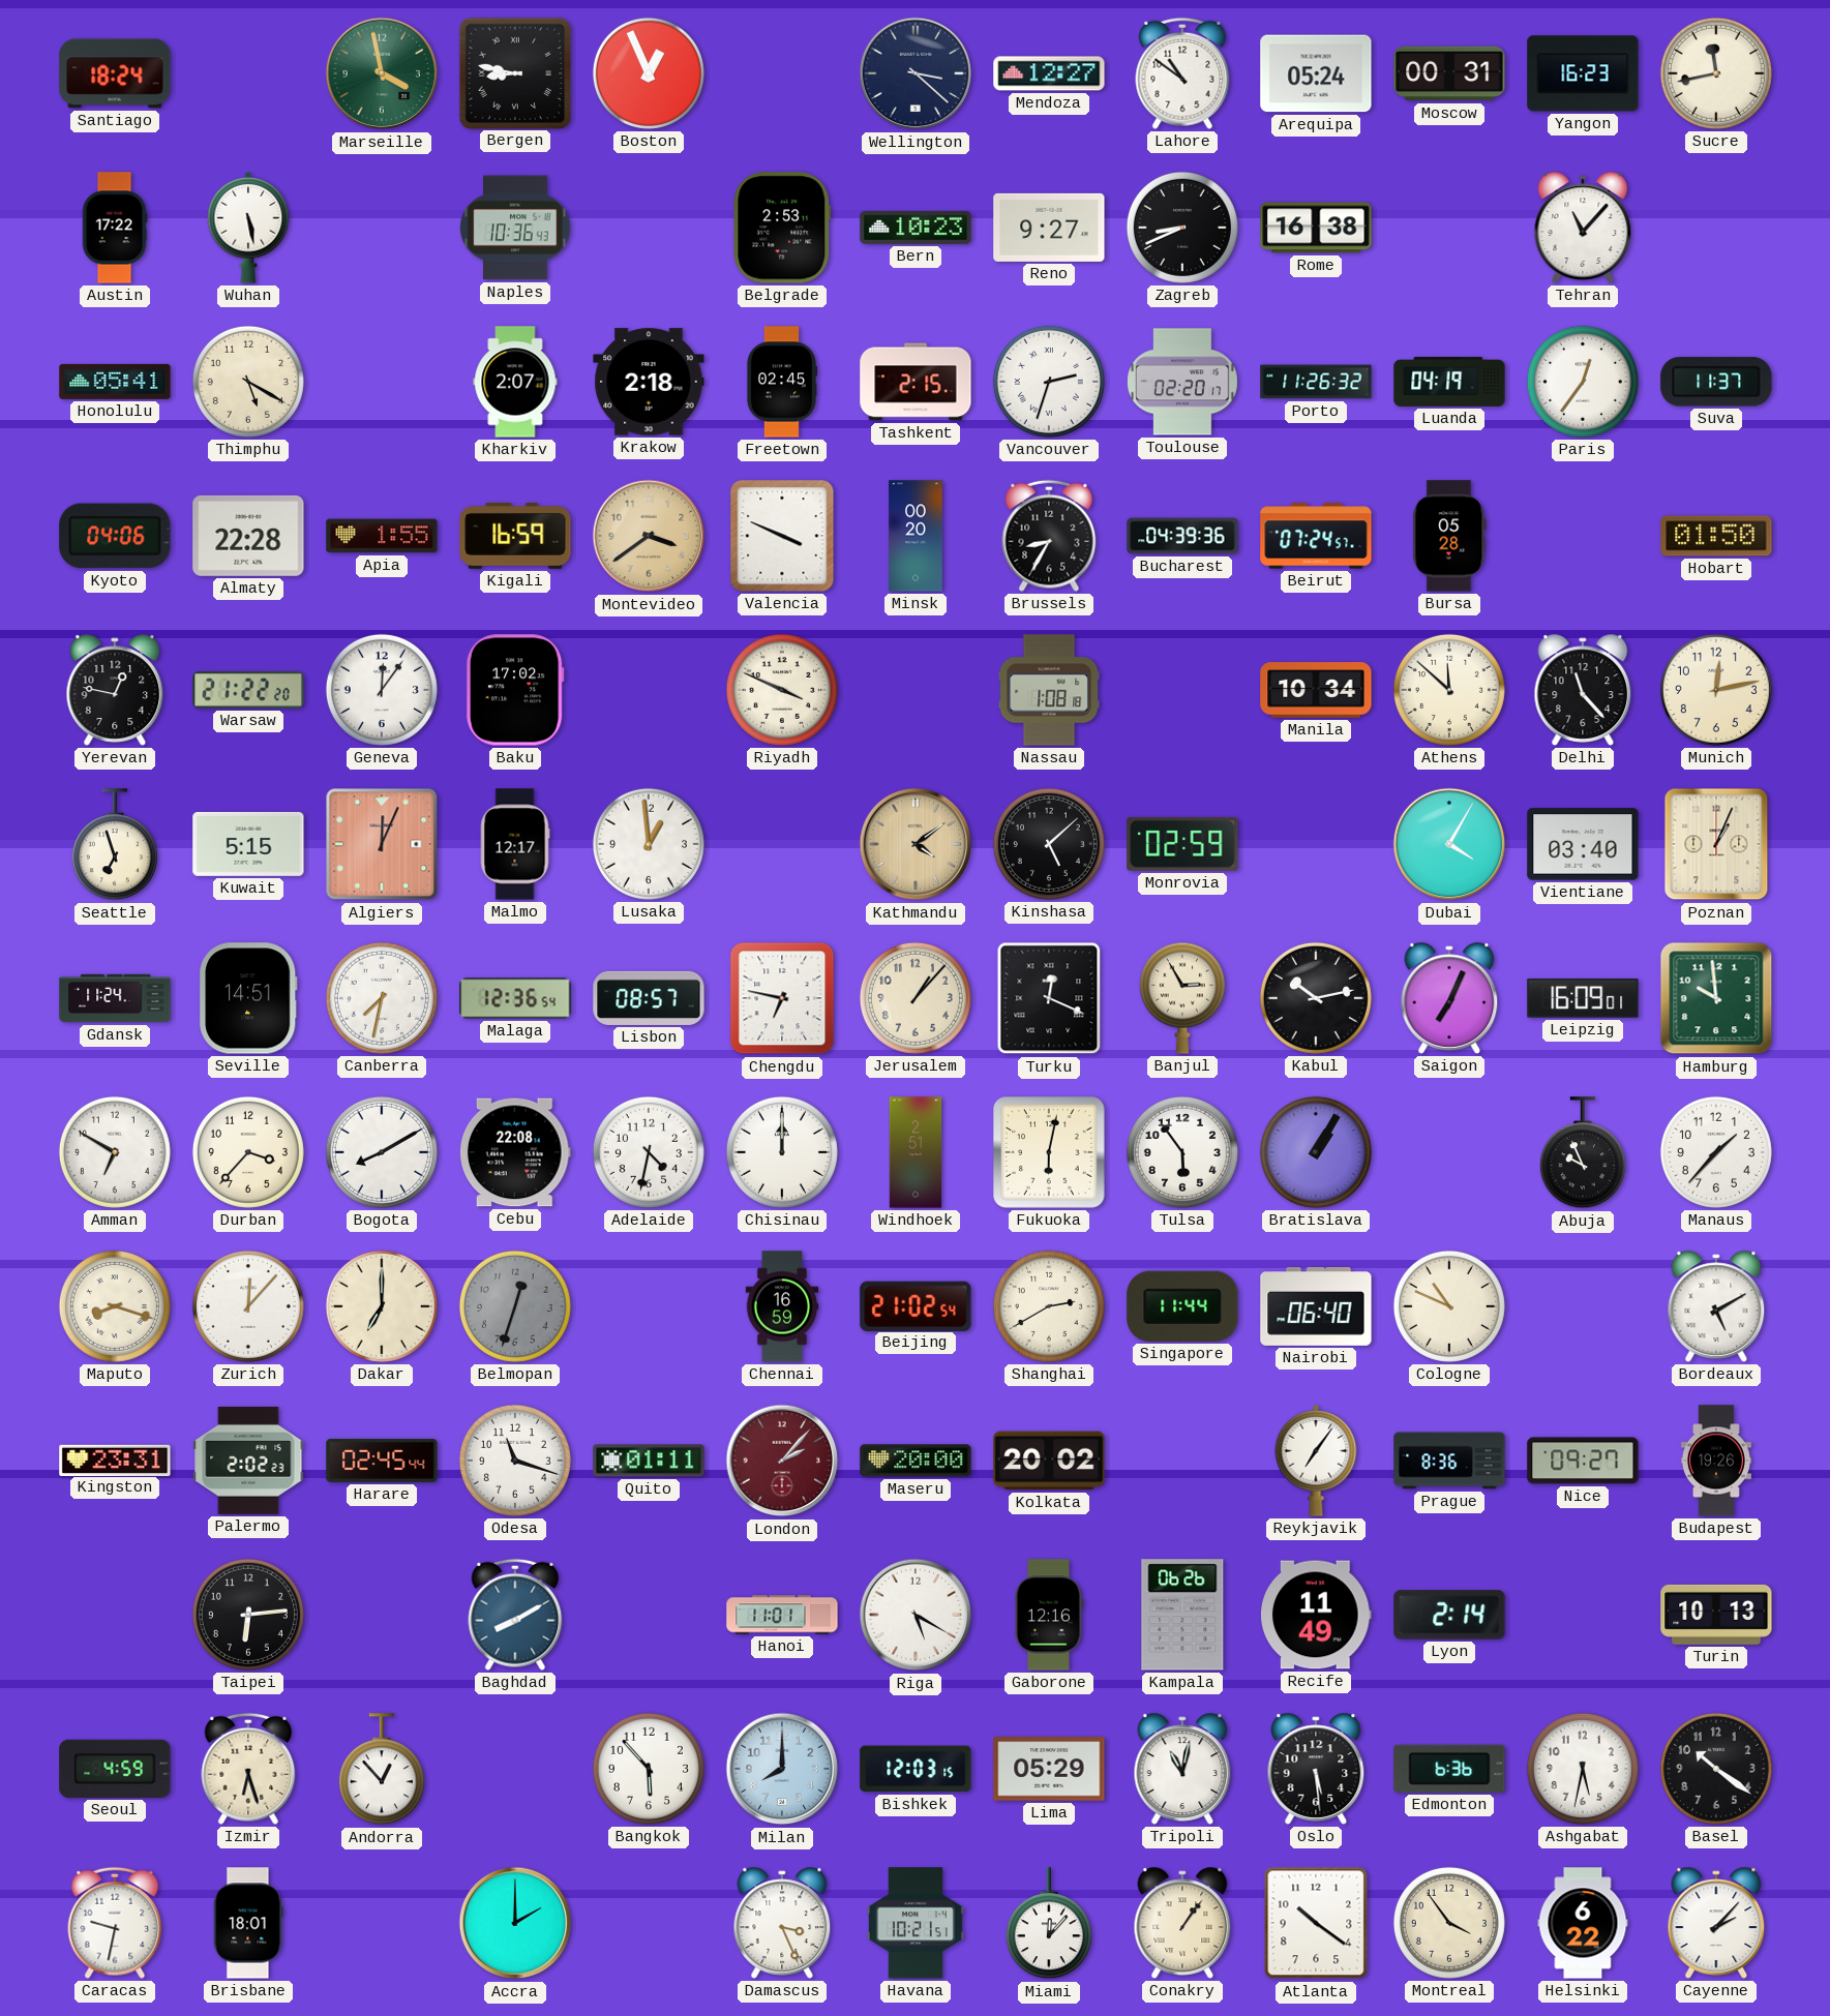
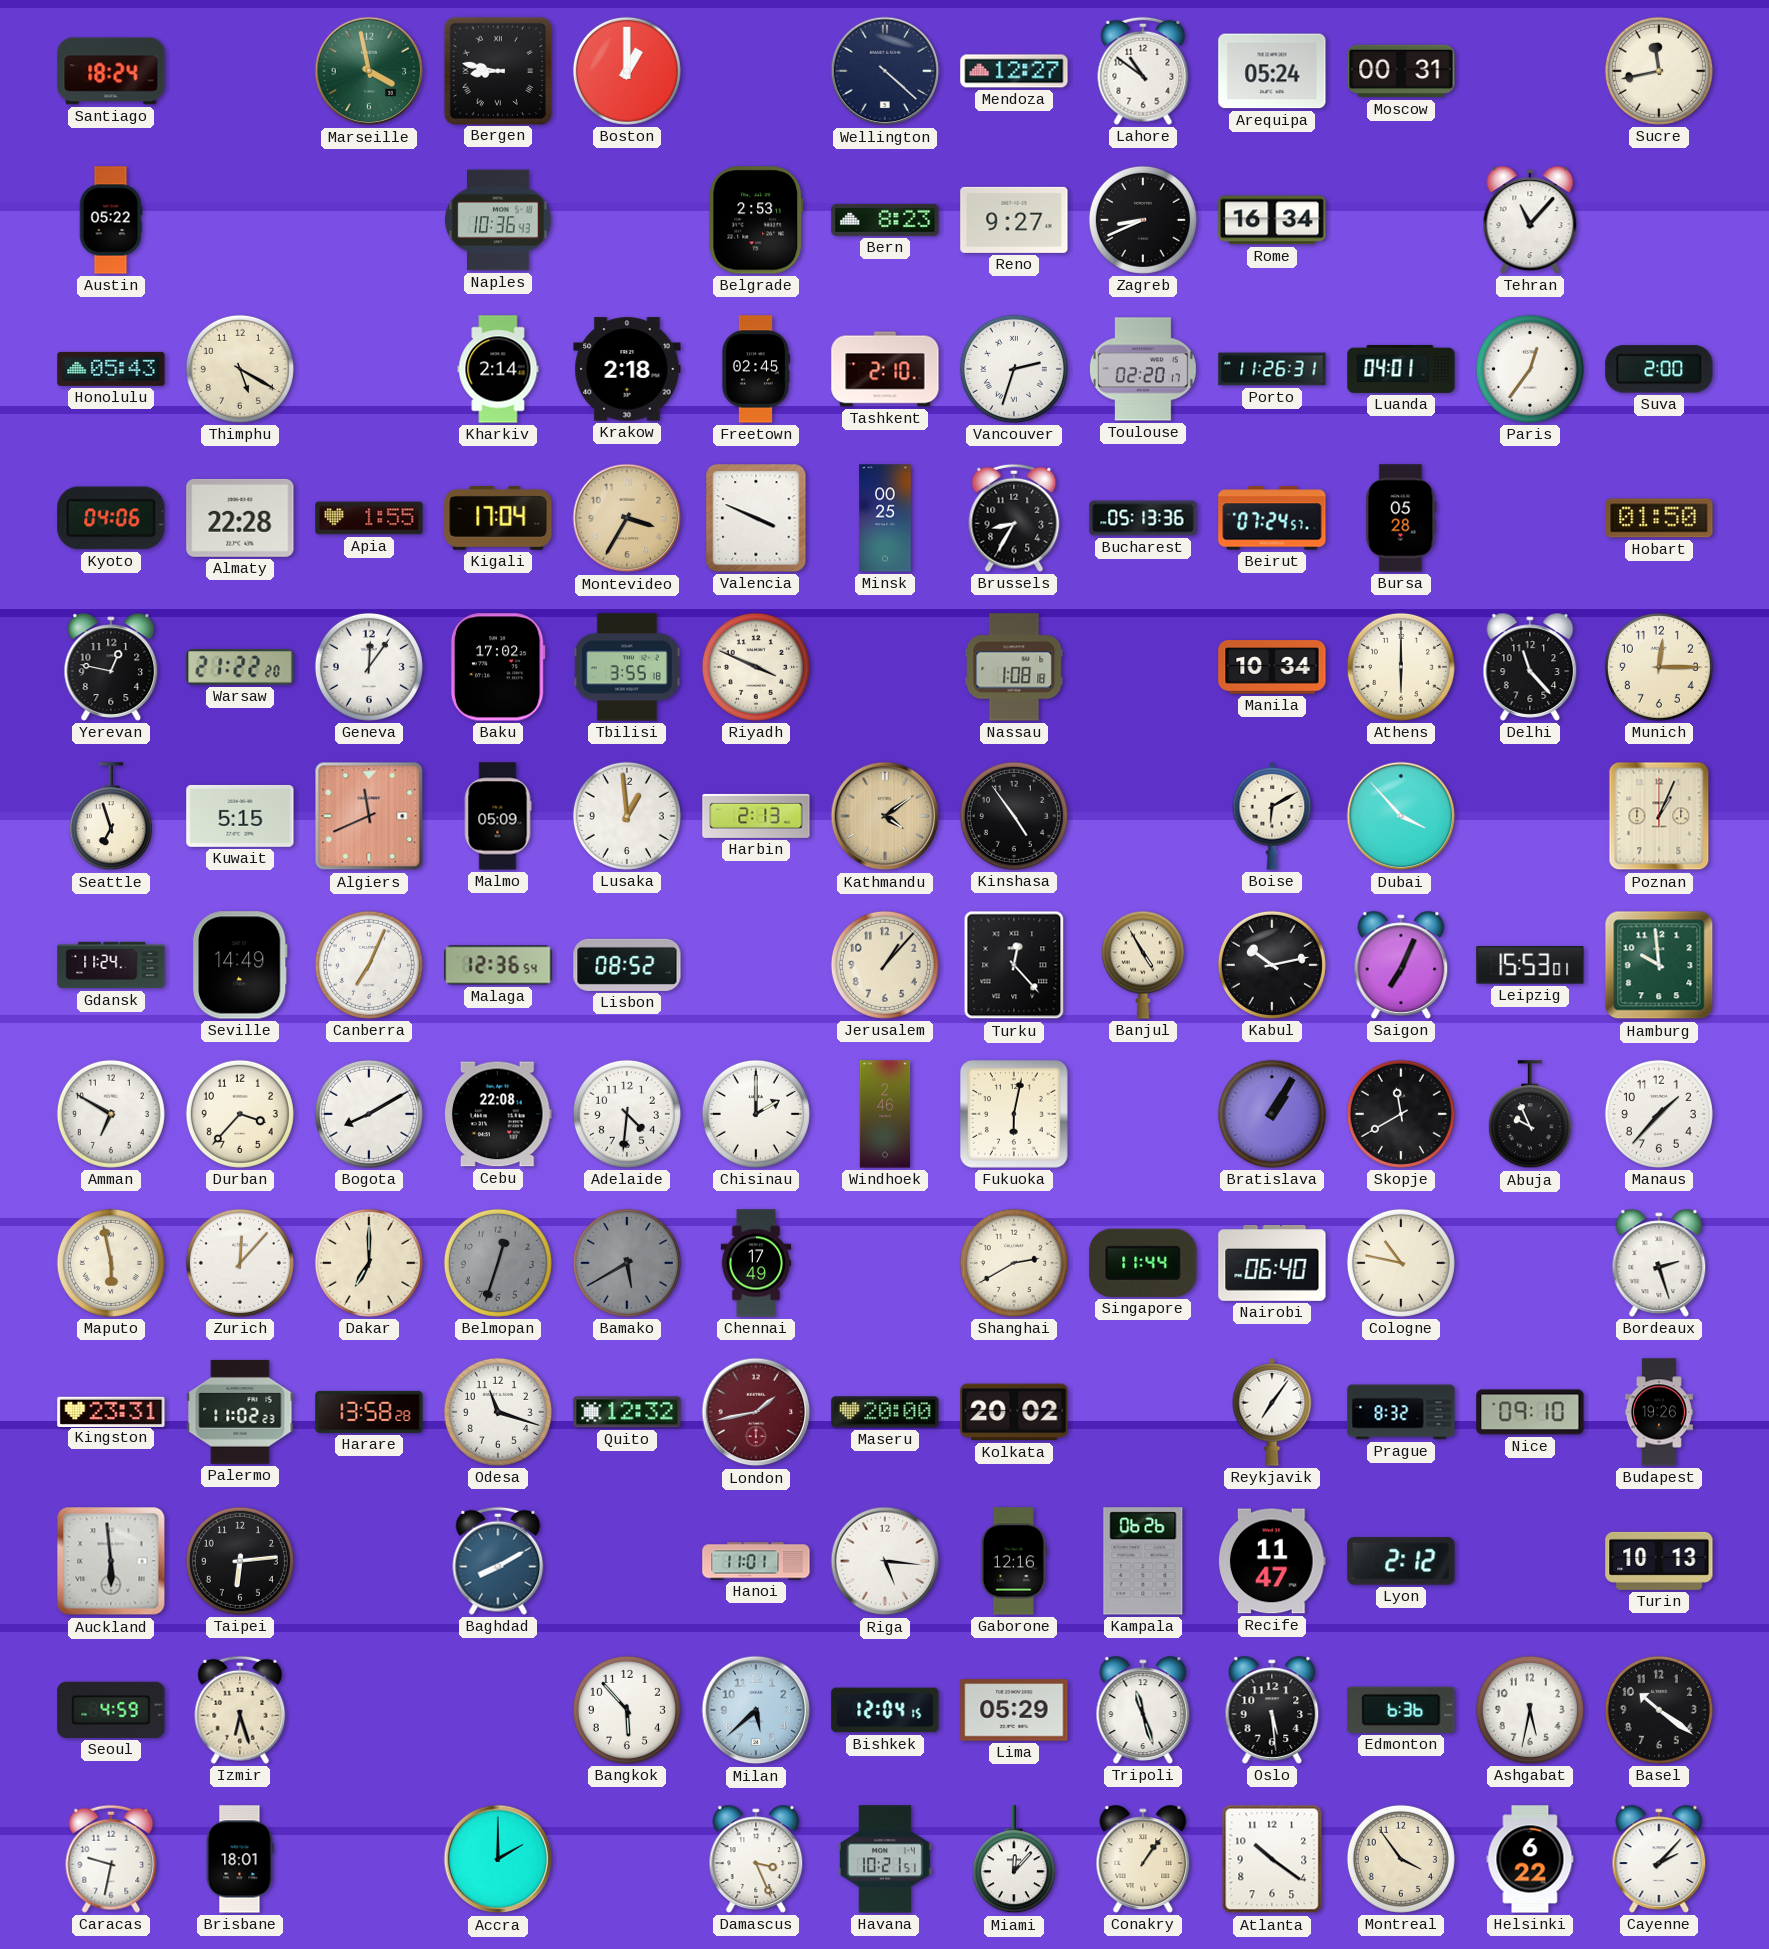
Boston: 12:56 -> 1:00 (627, 71)
Wellington: 3:22 -> 4:22 (885, 71)
Yangon: 16:23 -> none (1583, 73)
Austin: 17:22 -> 05:22 (111, 220)
Wuhan: 5:28 -> none (248, 228)
Bern: 10:23 -> 8:23 (885, 220)
Rome: 16:38 -> 16:34 (1272, 220)
Honolulu: 05:41 -> 05:43 (111, 369)
Kharkiv: 2:07 -> 2:14 (498, 369)
Tashkent: 2:15 -> 2:10 (885, 369)
Porto: 11:26:32 -> 11:26:31 (1272, 369)
Luanda: 04:19 -> 04:01 (1401, 369)
Suva: 11:37 -> 2:00 (1659, 369)
Kigali: 16:59 -> 17:04 (498, 518)
Montevideo: 3:39 -> 3:35 (627, 518)
Minsk: 00:20 -> 00:25 (885, 518)
Bucharest: 04:39 -> 05:13 (1143, 518)
Tbilisi: none -> 3:55 (627, 667)
Athens: 11:52 -> 6:00 (1401, 667)
Munich: 12:13 -> 12:15 (1659, 667)
Algiers: 12:04 -> 11:41 (369, 816)
Malmo: 12:17 -> 05:09 (498, 816)
Harbin: none -> 2:13 (756, 816)
Kinshasa: 5:08 -> 4:54 (1014, 816)
Monrovia: 02:59 -> none (1182, 844)
Boise: none -> 6:10 (1272, 816)
Dubai: 4:05 -> 3:53 (1401, 816)
Vientiane: 03:40 -> none (1583, 844)
Seville: 14:51 -> 14:49 (241, 965)
Canberra: 7:32 -> 7:04 (369, 965)
Lisbon: 08:57 -> 08:52 (627, 965)
Chengdu: 6:47 -> none (782, 998)
Turku: 12:19 -> 12:23 (1014, 965)
Banjul: 2:55 -> 4:55 (1143, 965)
Leipzig: 16:09 -> 15:53 (1530, 965)
Adelaide: 4:32 -> 4:31 (627, 1114)
Chisinau: 12:00 -> 2:00 (756, 1114)
Windhoek: 2:51 -> 2:46 (885, 1114)
Tulsa: 5:54 -> none (1182, 1152)
Skopje: none -> 11:40 (1401, 1114)
Maputo: 8:18 -> 5:58 (111, 1263)
Bamako: none -> 5:40 (627, 1263)
Chennai: 16:59 -> 17:49 (756, 1263)
Beijing: 21:02 -> none (916, 1305)
Cologne: 10:49 -> 10:47 (1401, 1263)
Bordeaux: 5:10 -> 2:27 (1659, 1263)
Palermo: 2:02 -> 11:02 (240, 1412)
Harare: 02:45 -> 13:58 (369, 1412)
Quito: 01:11 -> 12:32 (627, 1412)
London: 2:07 -> 1:43 (756, 1412)
Prague: 8:36 -> 8:32 (1401, 1412)
Nice: 09:27 -> 09:10 (1530, 1412)
Auckland: none -> 5:59 (111, 1561)
Riga: 5:20 -> 5:16 (885, 1561)
Recife: 11:49 -> 11:47 (1273, 1561)
Lyon: 2:14 -> 2:12 (1401, 1561)
Andorra: 12:53 -> none (382, 1770)
Milan: 8:00 -> 5:38 (756, 1710)
Bishkek: 12:03 -> 12:04 (885, 1710)
Tripoli: 11:02 -> 11:27 (1143, 1710)
